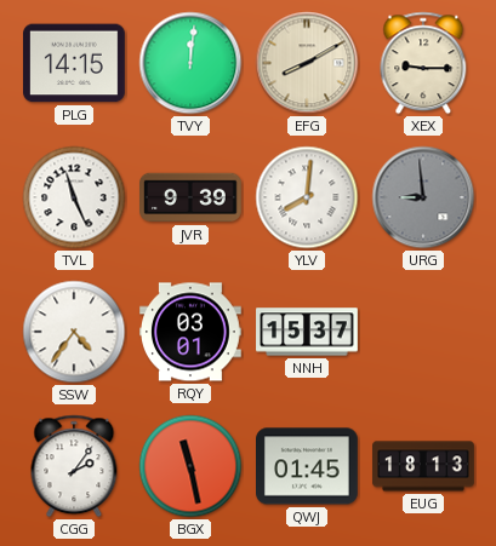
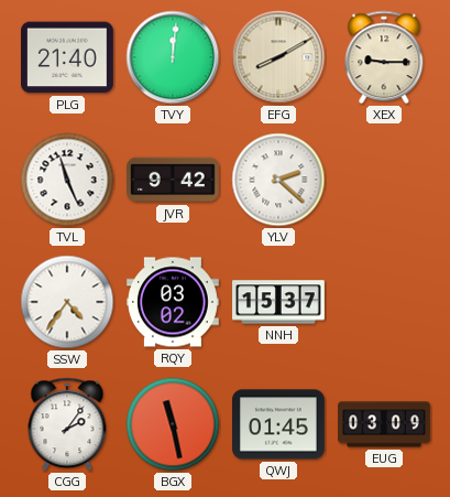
PLG: 14:15 -> 21:40 (68, 57)
JVR: 9:39 -> 9:42 (174, 180)
YLV: 8:01 -> 2:22 (278, 180)
URG: 8:59 -> none (423, 197)
RQY: 03:01 -> 03:02 (174, 302)
EUG: 18:13 -> 03:09 (384, 424)
